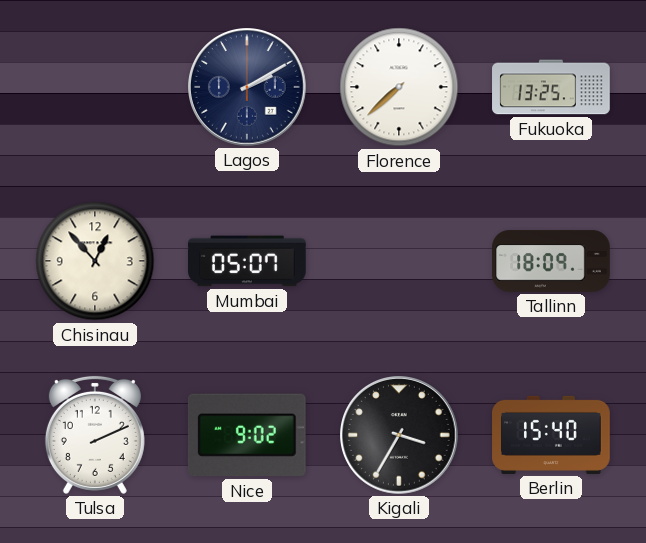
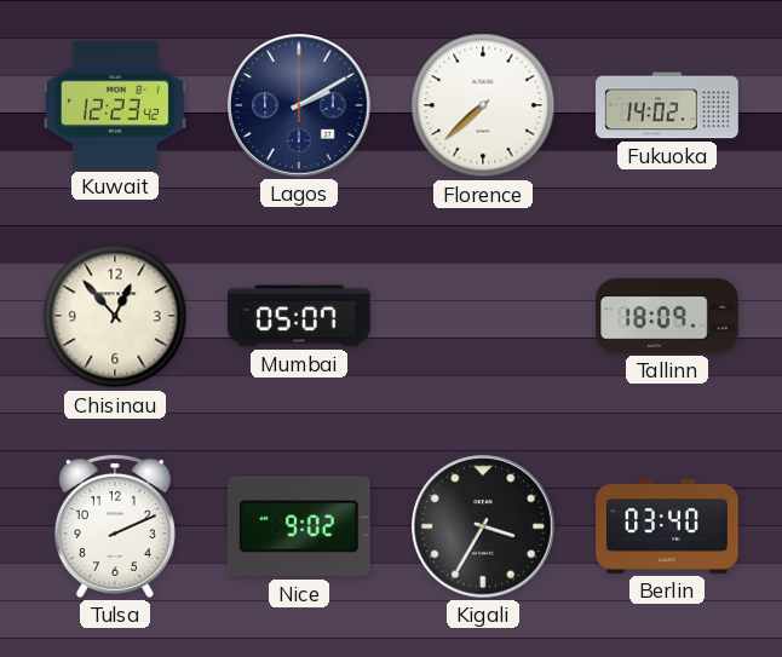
Kuwait: none -> 12:23 (116, 105)
Fukuoka: 13:25 -> 14:02 (667, 105)
Berlin: 15:40 -> 03:40 (667, 526)
